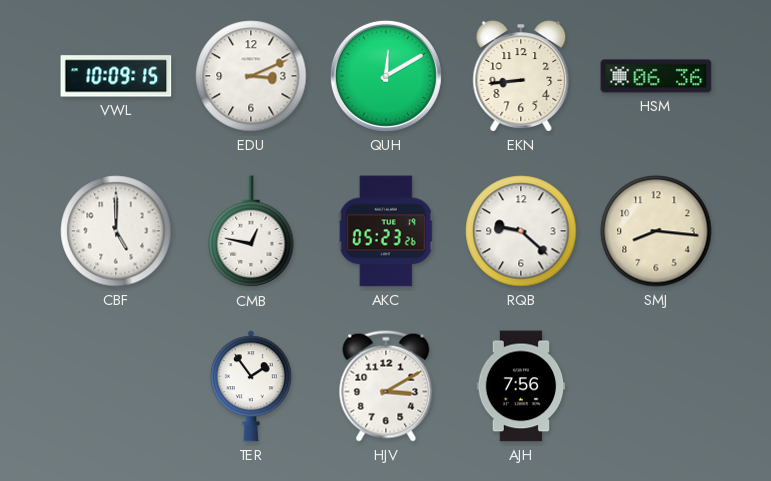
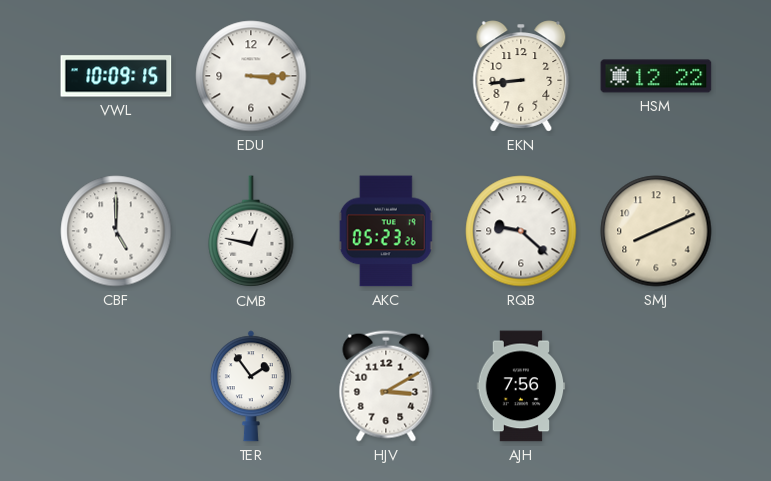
EDU: 3:11 -> 3:15 (251, 76)
QUH: 12:10 -> none (386, 76)
HSM: 06:36 -> 12:22 (656, 76)
SMJ: 8:16 -> 8:11 (656, 231)
